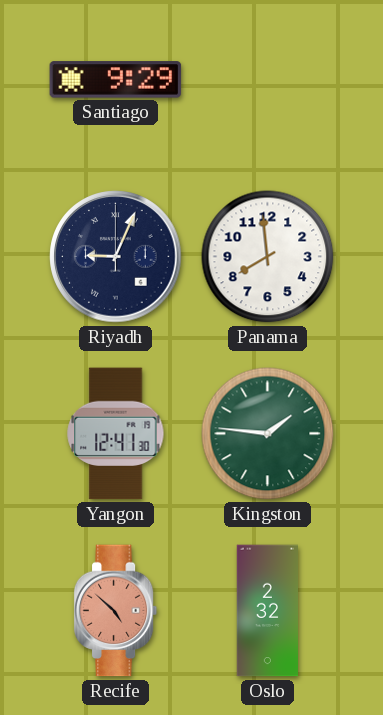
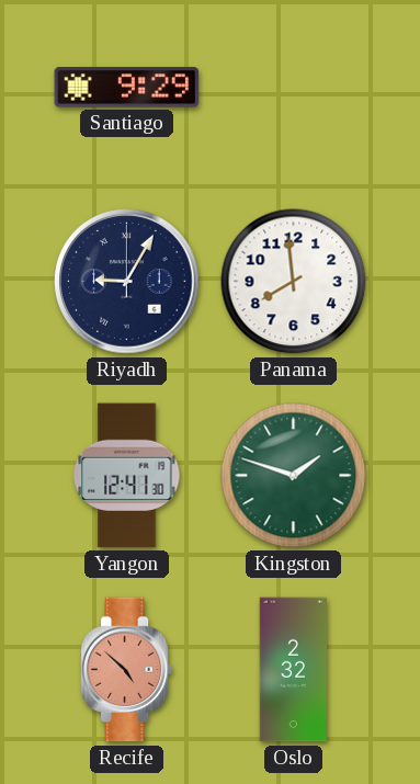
Riyadh: 9:04 -> 9:05 (127, 282)
Kingston: 1:46 -> 1:48 (294, 476)
